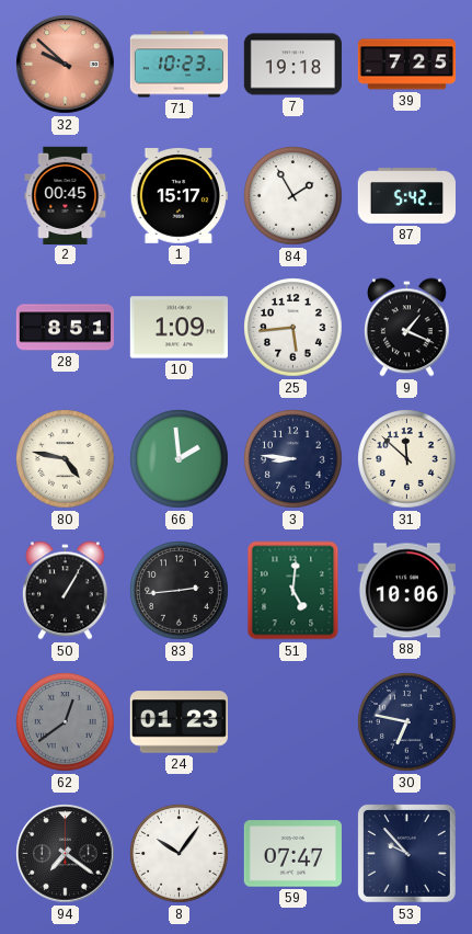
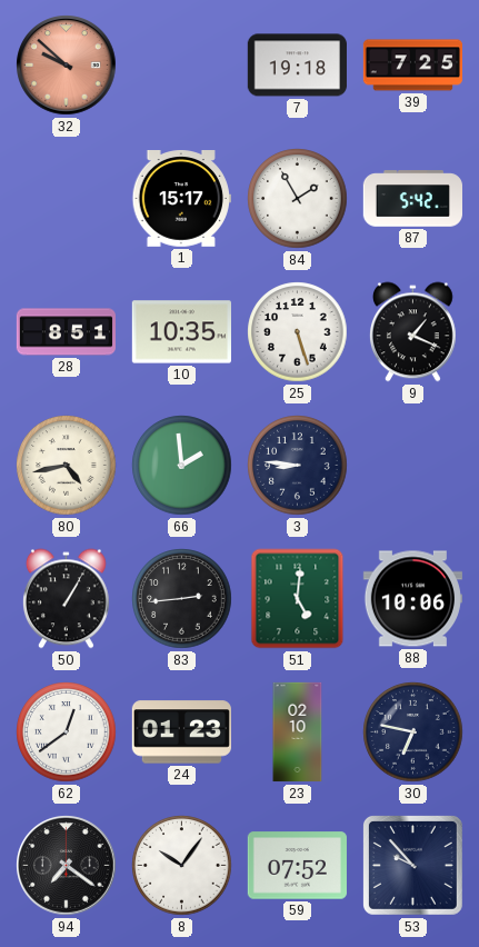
71: 10:23 -> none (180, 65)
2: 00:45 -> none (66, 195)
10: 1:09 -> 10:35 (181, 332)
25: 5:44 -> 5:27 (298, 332)
80: 4:47 -> 4:43 (67, 466)
31: 11:52 -> none (407, 459)
62 dial: grey -> white (67, 732)
23: none -> 02:10 (298, 732)
59: 07:47 -> 07:52 (297, 866)
